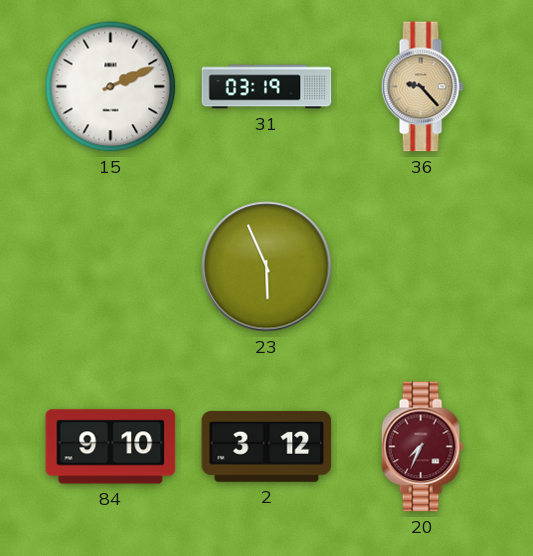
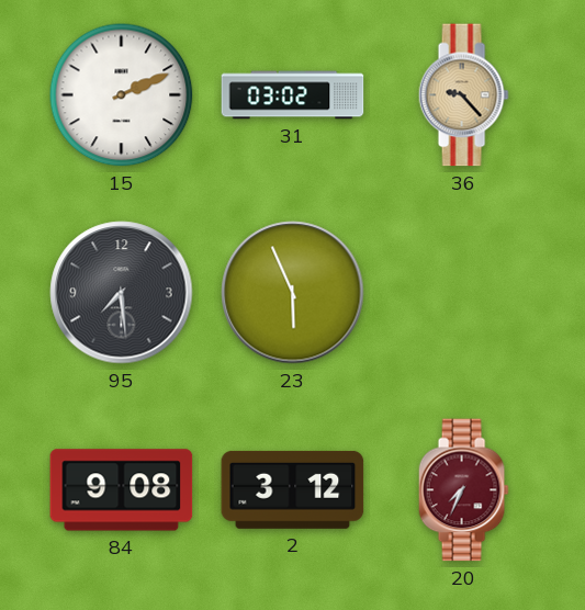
31: 03:19 -> 03:02 (293, 95)
95: none -> 7:29 (122, 293)
84: 9:10 -> 9:08 (122, 490)
